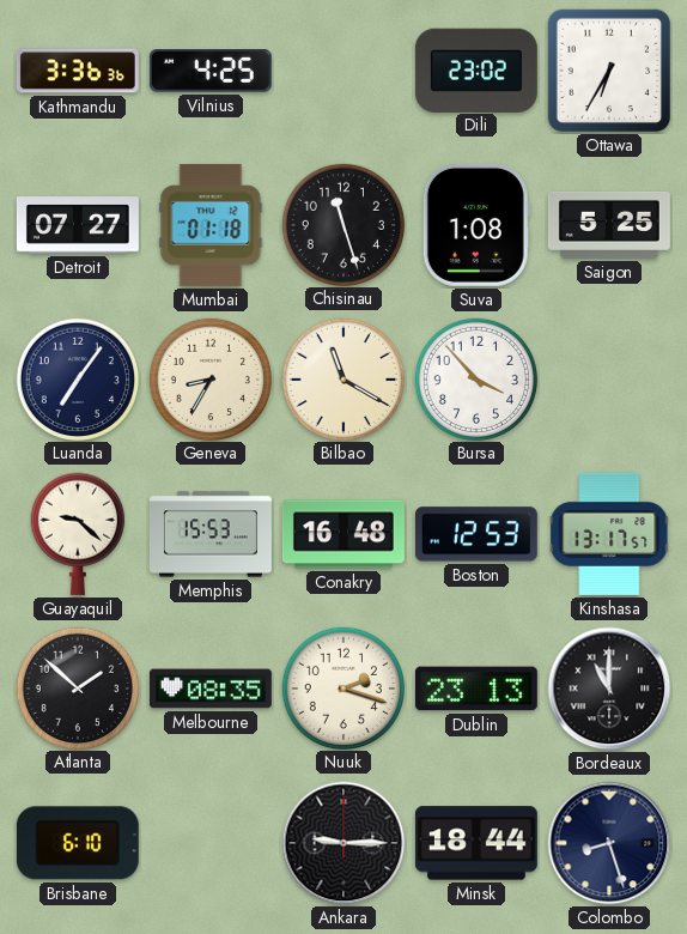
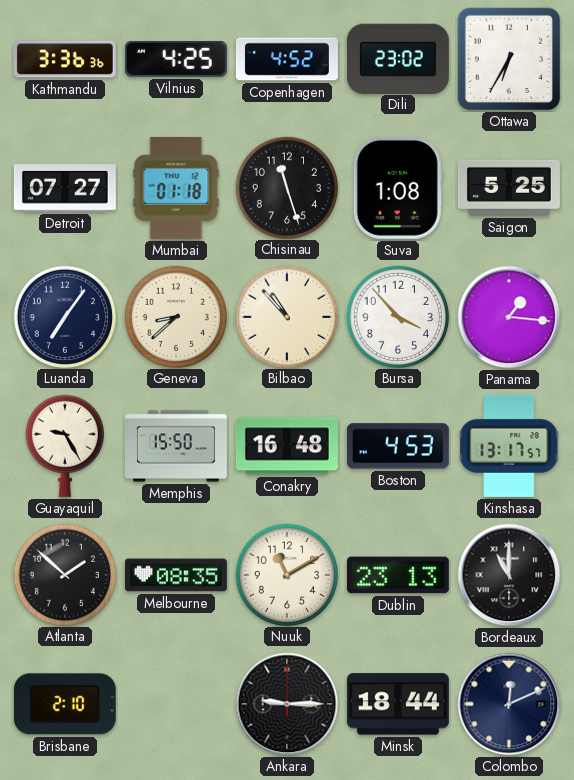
Copenhagen: none -> 4:52 (287, 59)
Geneva: 8:35 -> 8:38 (175, 316)
Bilbao: 11:20 -> 10:53 (286, 316)
Panama: none -> 1:16 (509, 317)
Guayaquil: 9:22 -> 9:25 (65, 446)
Memphis: 15:53 -> 15:50 (176, 446)
Boston: 12:53 -> 4:53 (398, 446)
Nuuk: 2:18 -> 11:10 (286, 574)
Brisbane: 6:10 -> 2:10 (65, 704)
Colombo: 8:27 -> 12:11 (509, 704)
